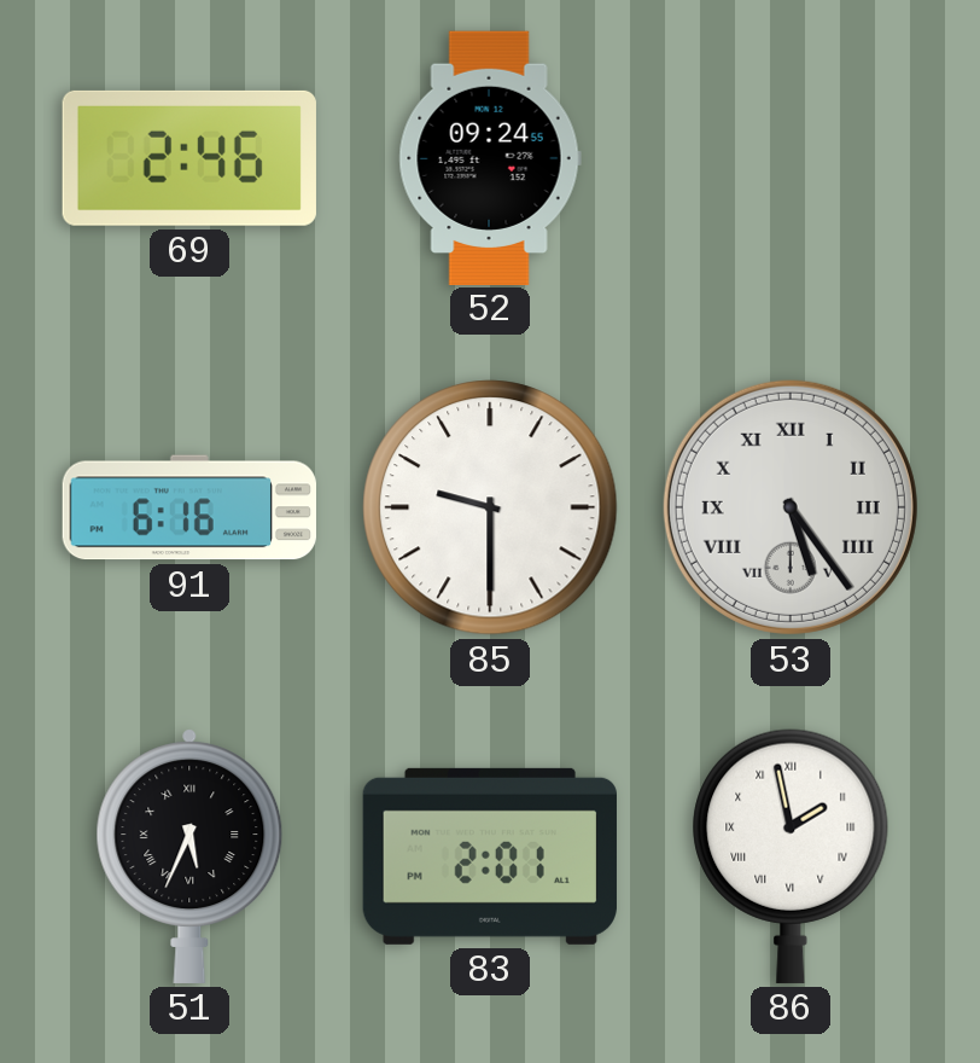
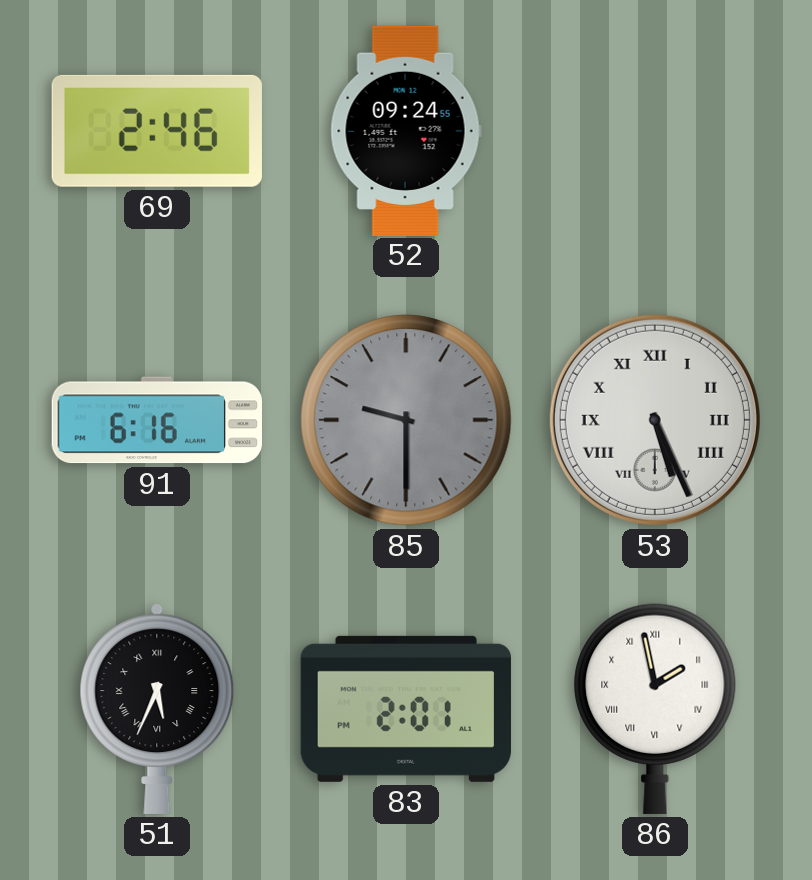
85 dial: white -> grey (406, 420)
53: 5:24 -> 5:26 (655, 420)
